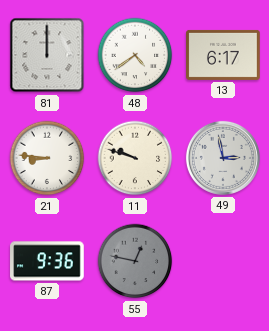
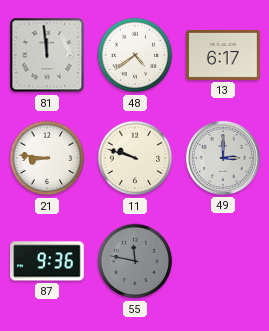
81: 12:00 -> 11:59 (47, 55)
49: 2:58 -> 3:00 (223, 158)
55: 12:47 -> 11:47 (135, 261)
